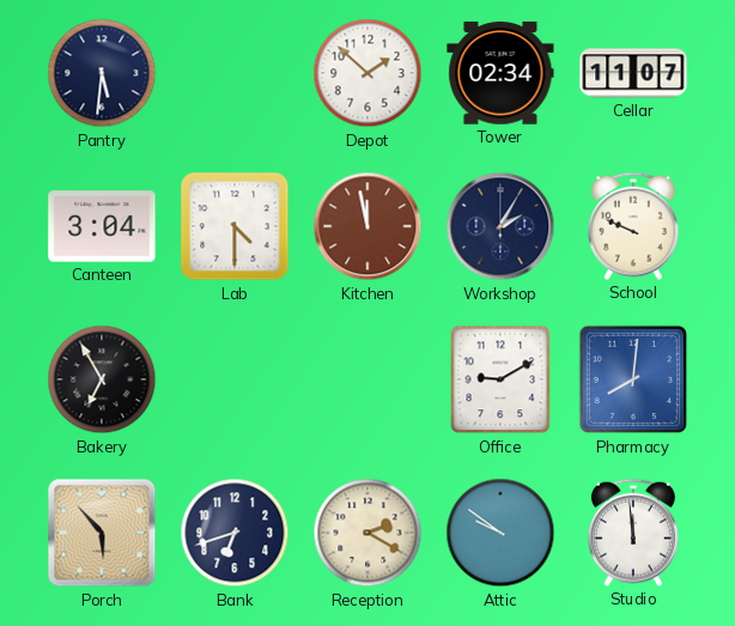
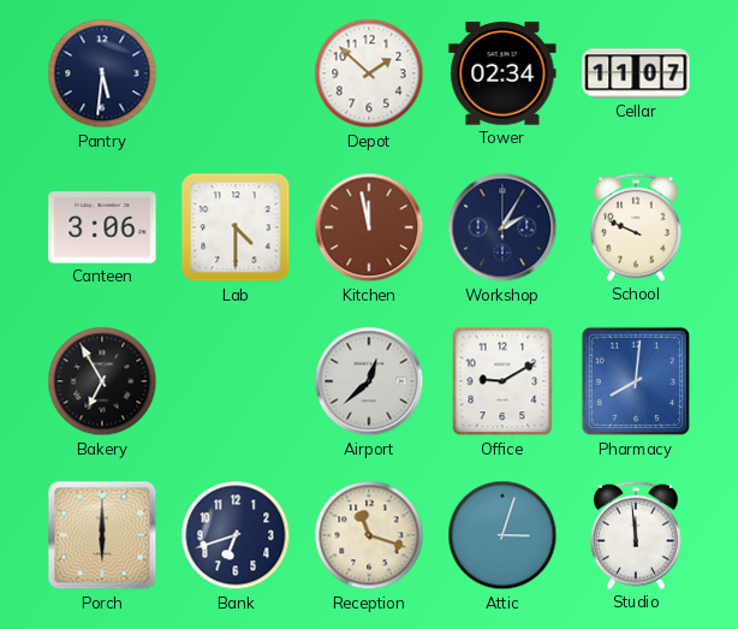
Canteen: 3:04 -> 3:06 (102, 227)
Airport: none -> 12:38 (369, 381)
Porch: 5:53 -> 6:00 (102, 535)
Reception: 2:20 -> 11:18 (369, 535)
Attic: 9:51 -> 3:03 (502, 535)
